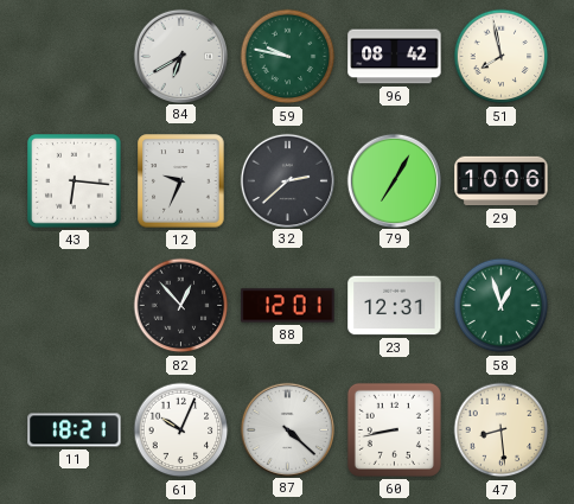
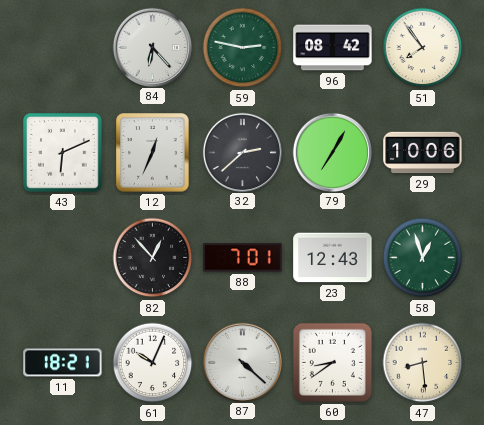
84: 6:40 -> 6:23 (152, 47)
59: 9:47 -> 2:47 (243, 48)
51: 7:58 -> 7:54 (423, 48)
43: 6:16 -> 6:11 (63, 153)
12: 9:34 -> 12:34 (153, 153)
88: 12:01 -> 7:01 (243, 258)
23: 12:31 -> 12:43 (333, 258)
60: 8:43 -> 8:39 (332, 362)
